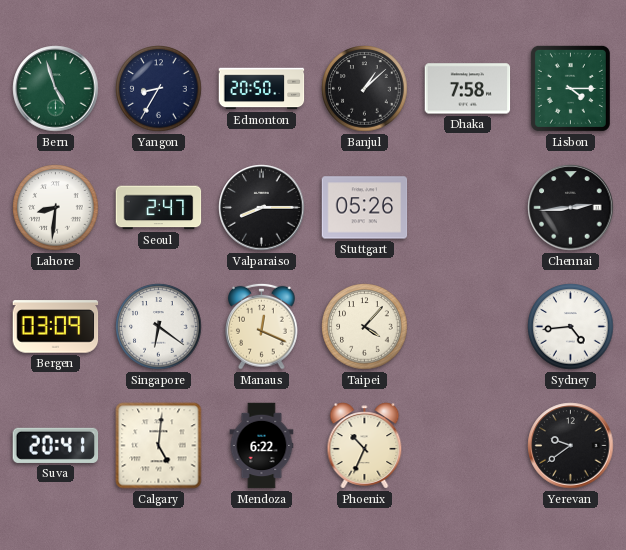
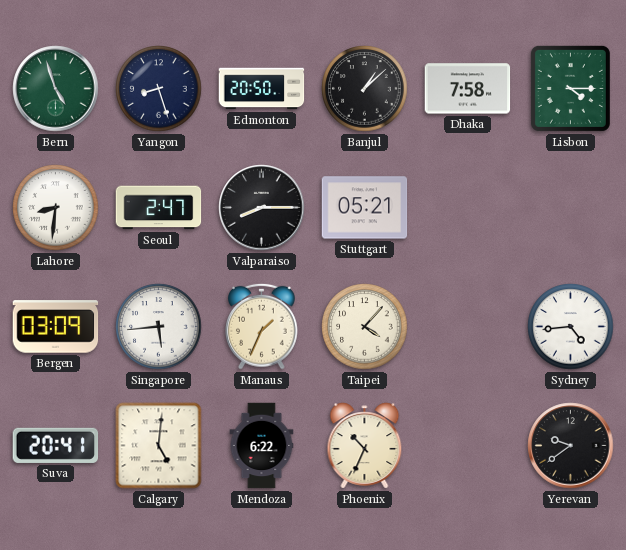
Yangon: 8:35 -> 8:27 (159, 89)
Stuttgart: 05:26 -> 05:21 (365, 208)
Chennai: 2:44 -> none (571, 208)
Singapore: 6:21 -> 5:44 (159, 327)
Manaus: 12:19 -> 1:34 (262, 326)
